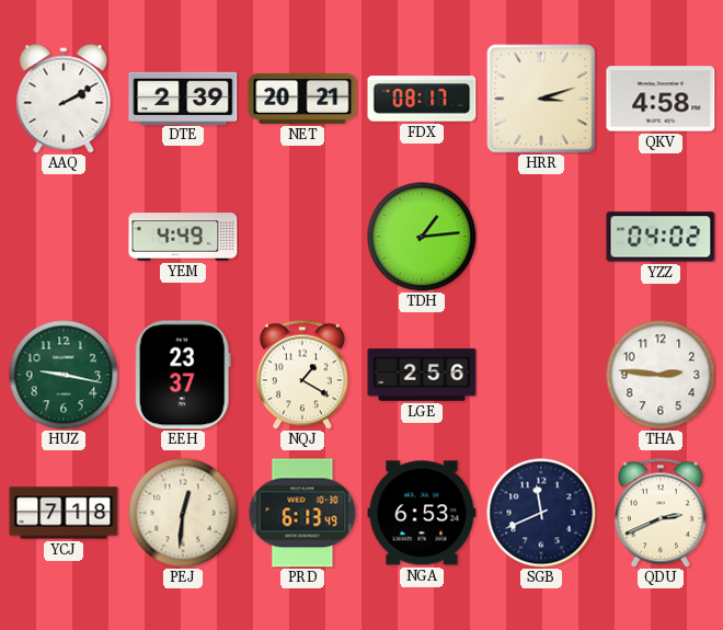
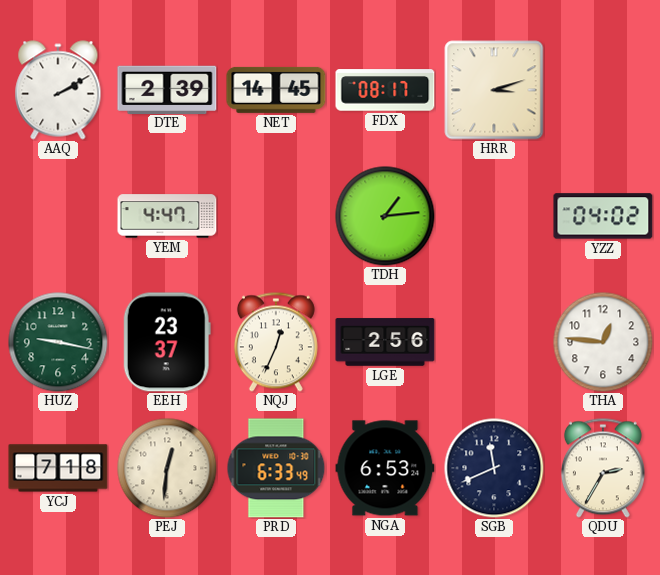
NET: 20:21 -> 14:45 (276, 90)
QKV: 4:58 -> none (661, 99)
YEM: 4:49 -> 4:47 (167, 216)
NQJ: 1:20 -> 12:34 (276, 342)
THA: 2:46 -> 12:46 (603, 342)
PRD: 6:13 -> 6:33 (276, 468)
QDU: 2:41 -> 2:35 (603, 468)
